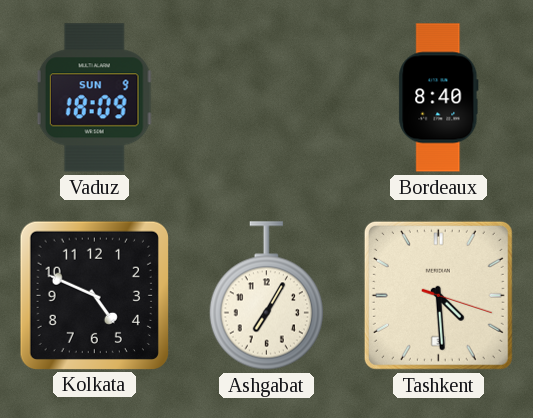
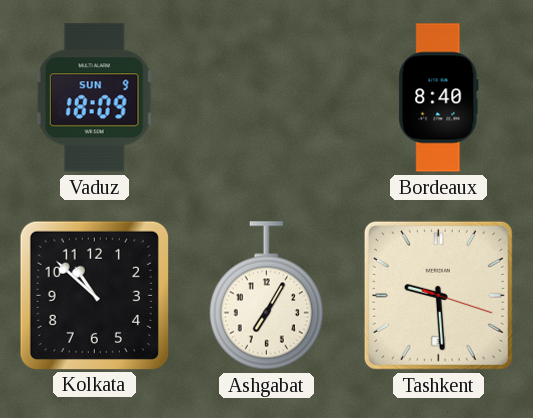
Kolkata: 4:49 -> 10:52 (94, 295)
Tashkent: 4:29 -> 9:29 (438, 295)
